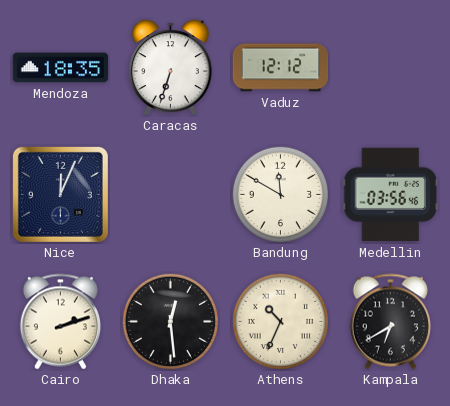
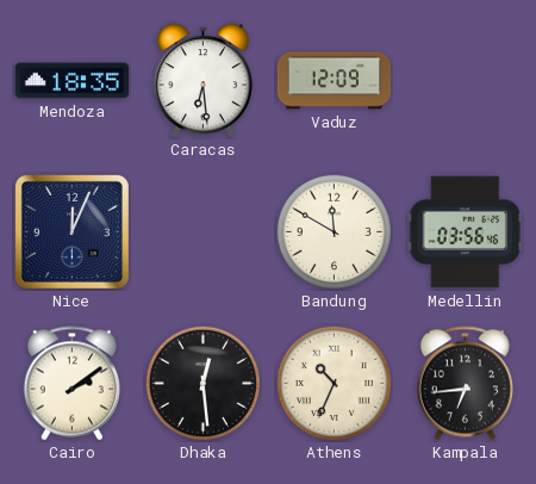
Caracas: 6:33 -> 6:29 (202, 80)
Vaduz: 12:12 -> 12:09 (335, 81)
Cairo: 2:12 -> 2:09 (71, 384)
Kampala: 6:40 -> 6:44 (465, 384)
